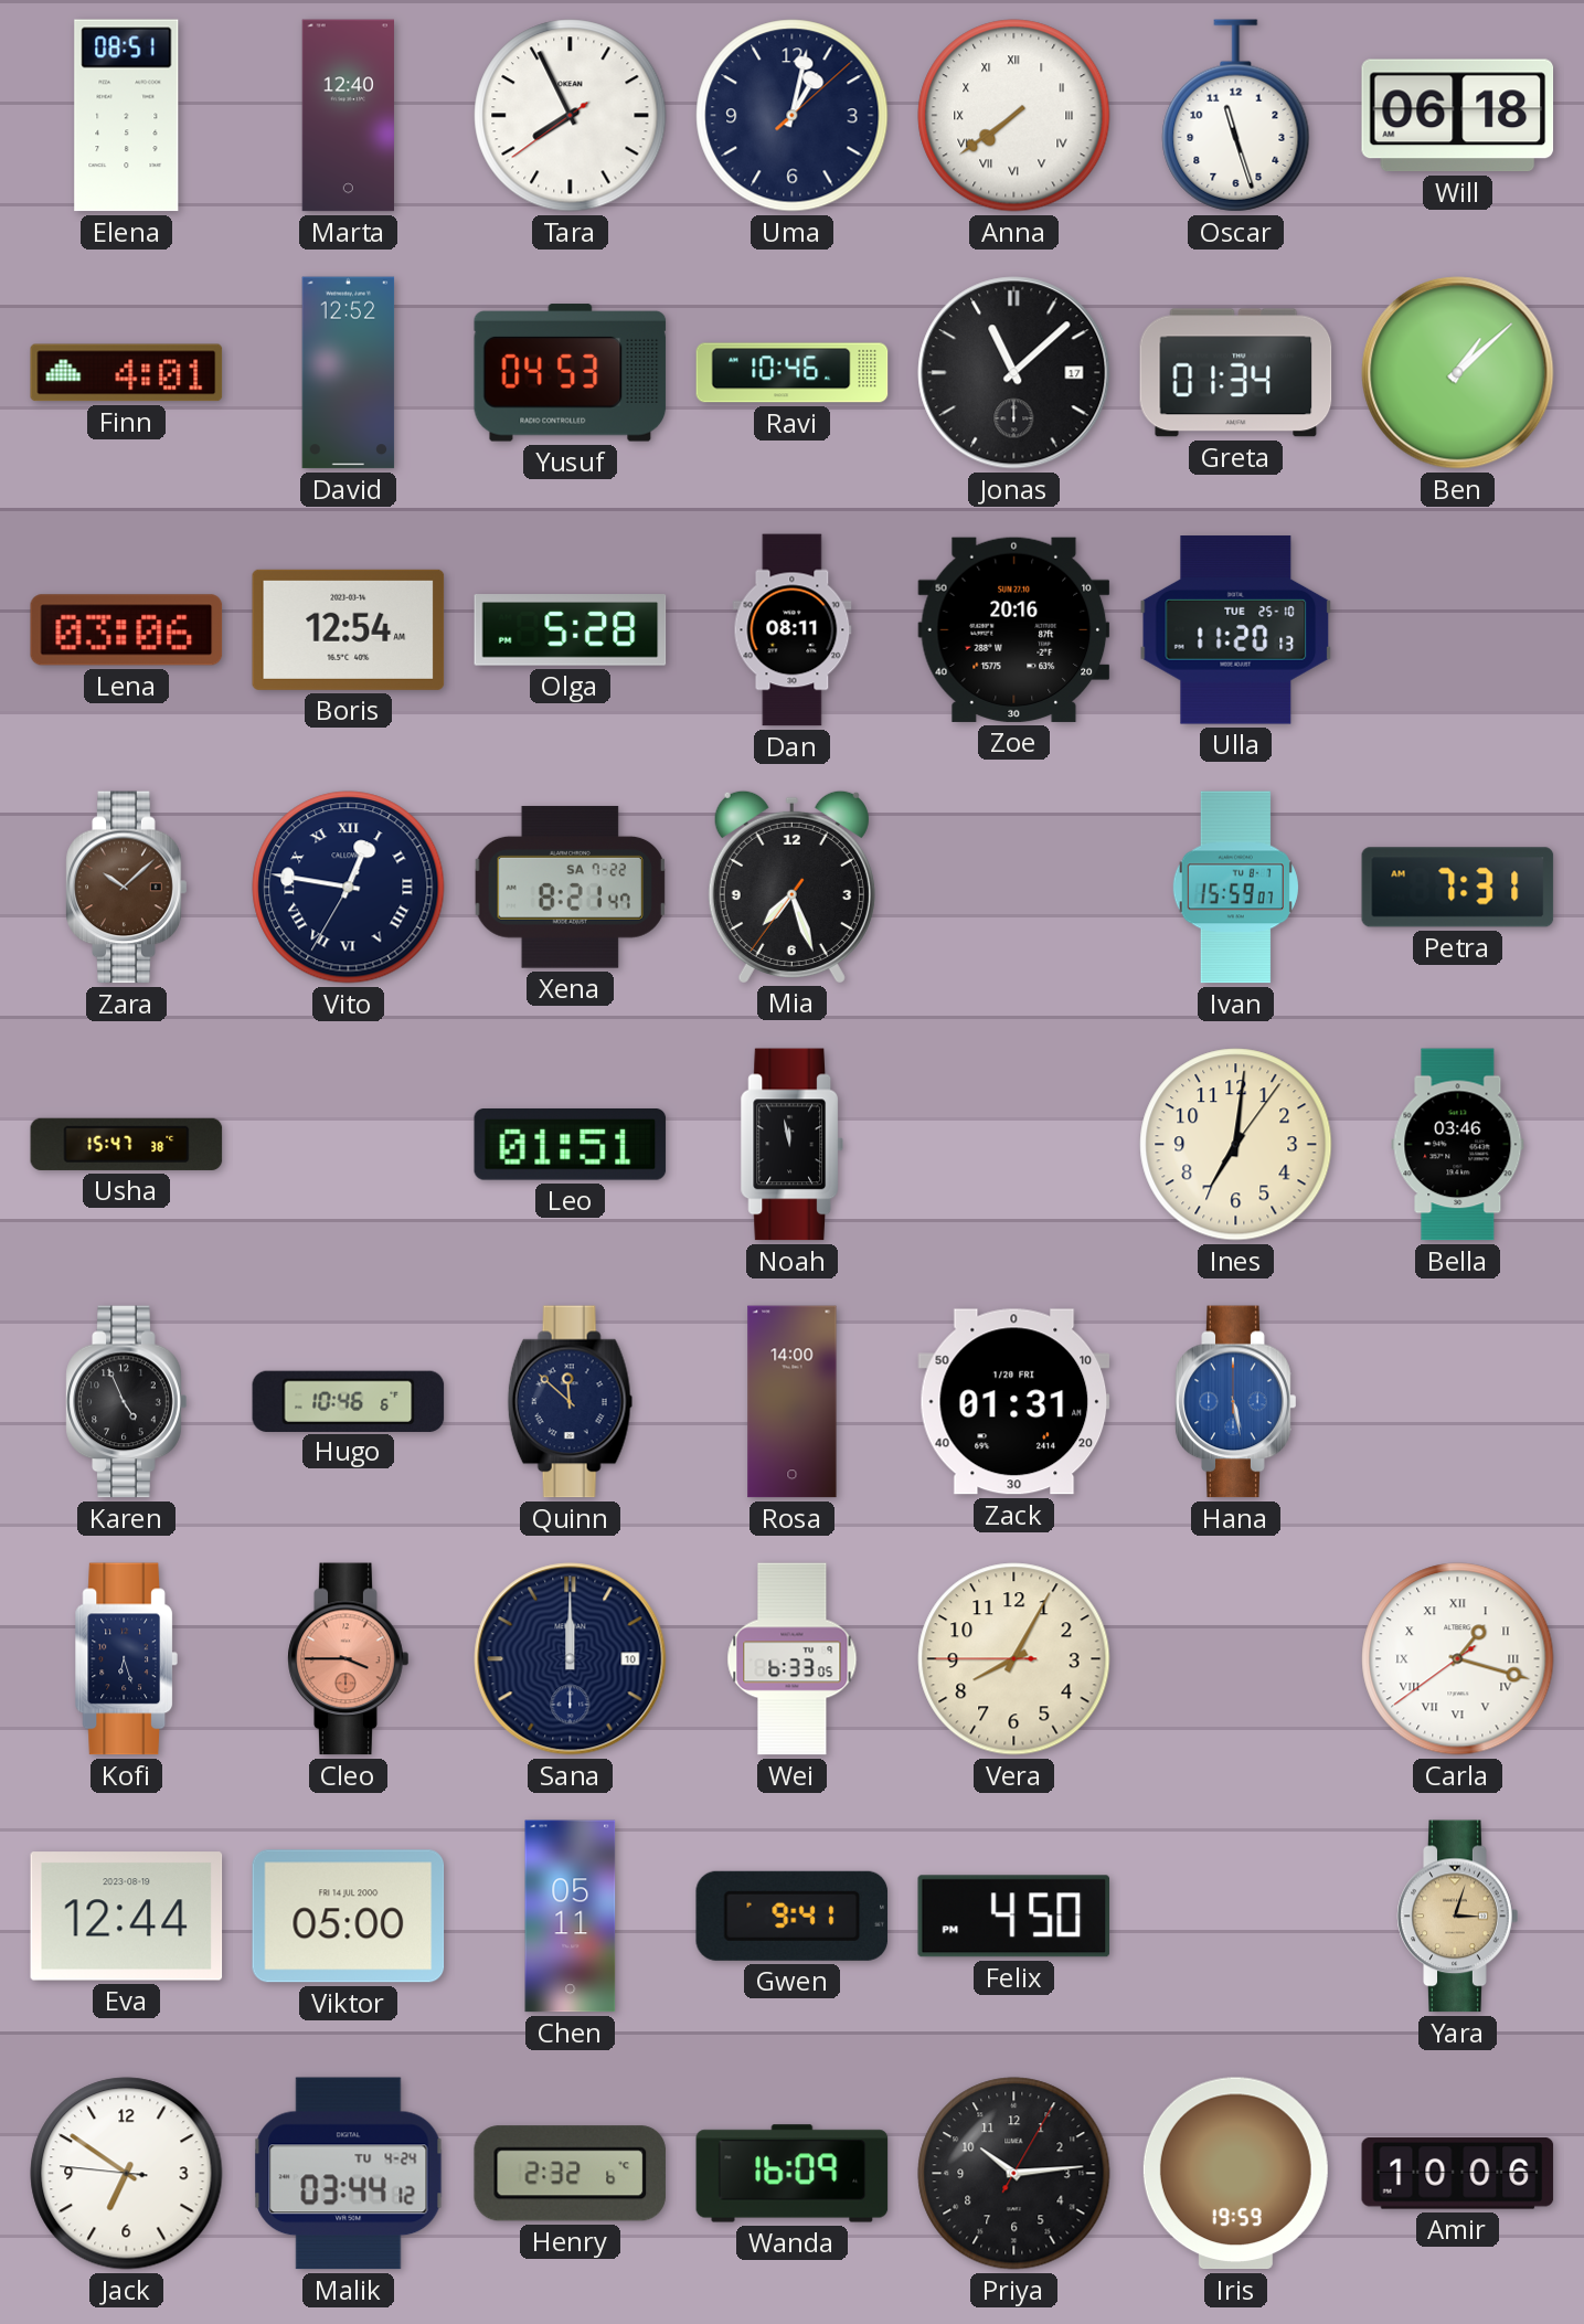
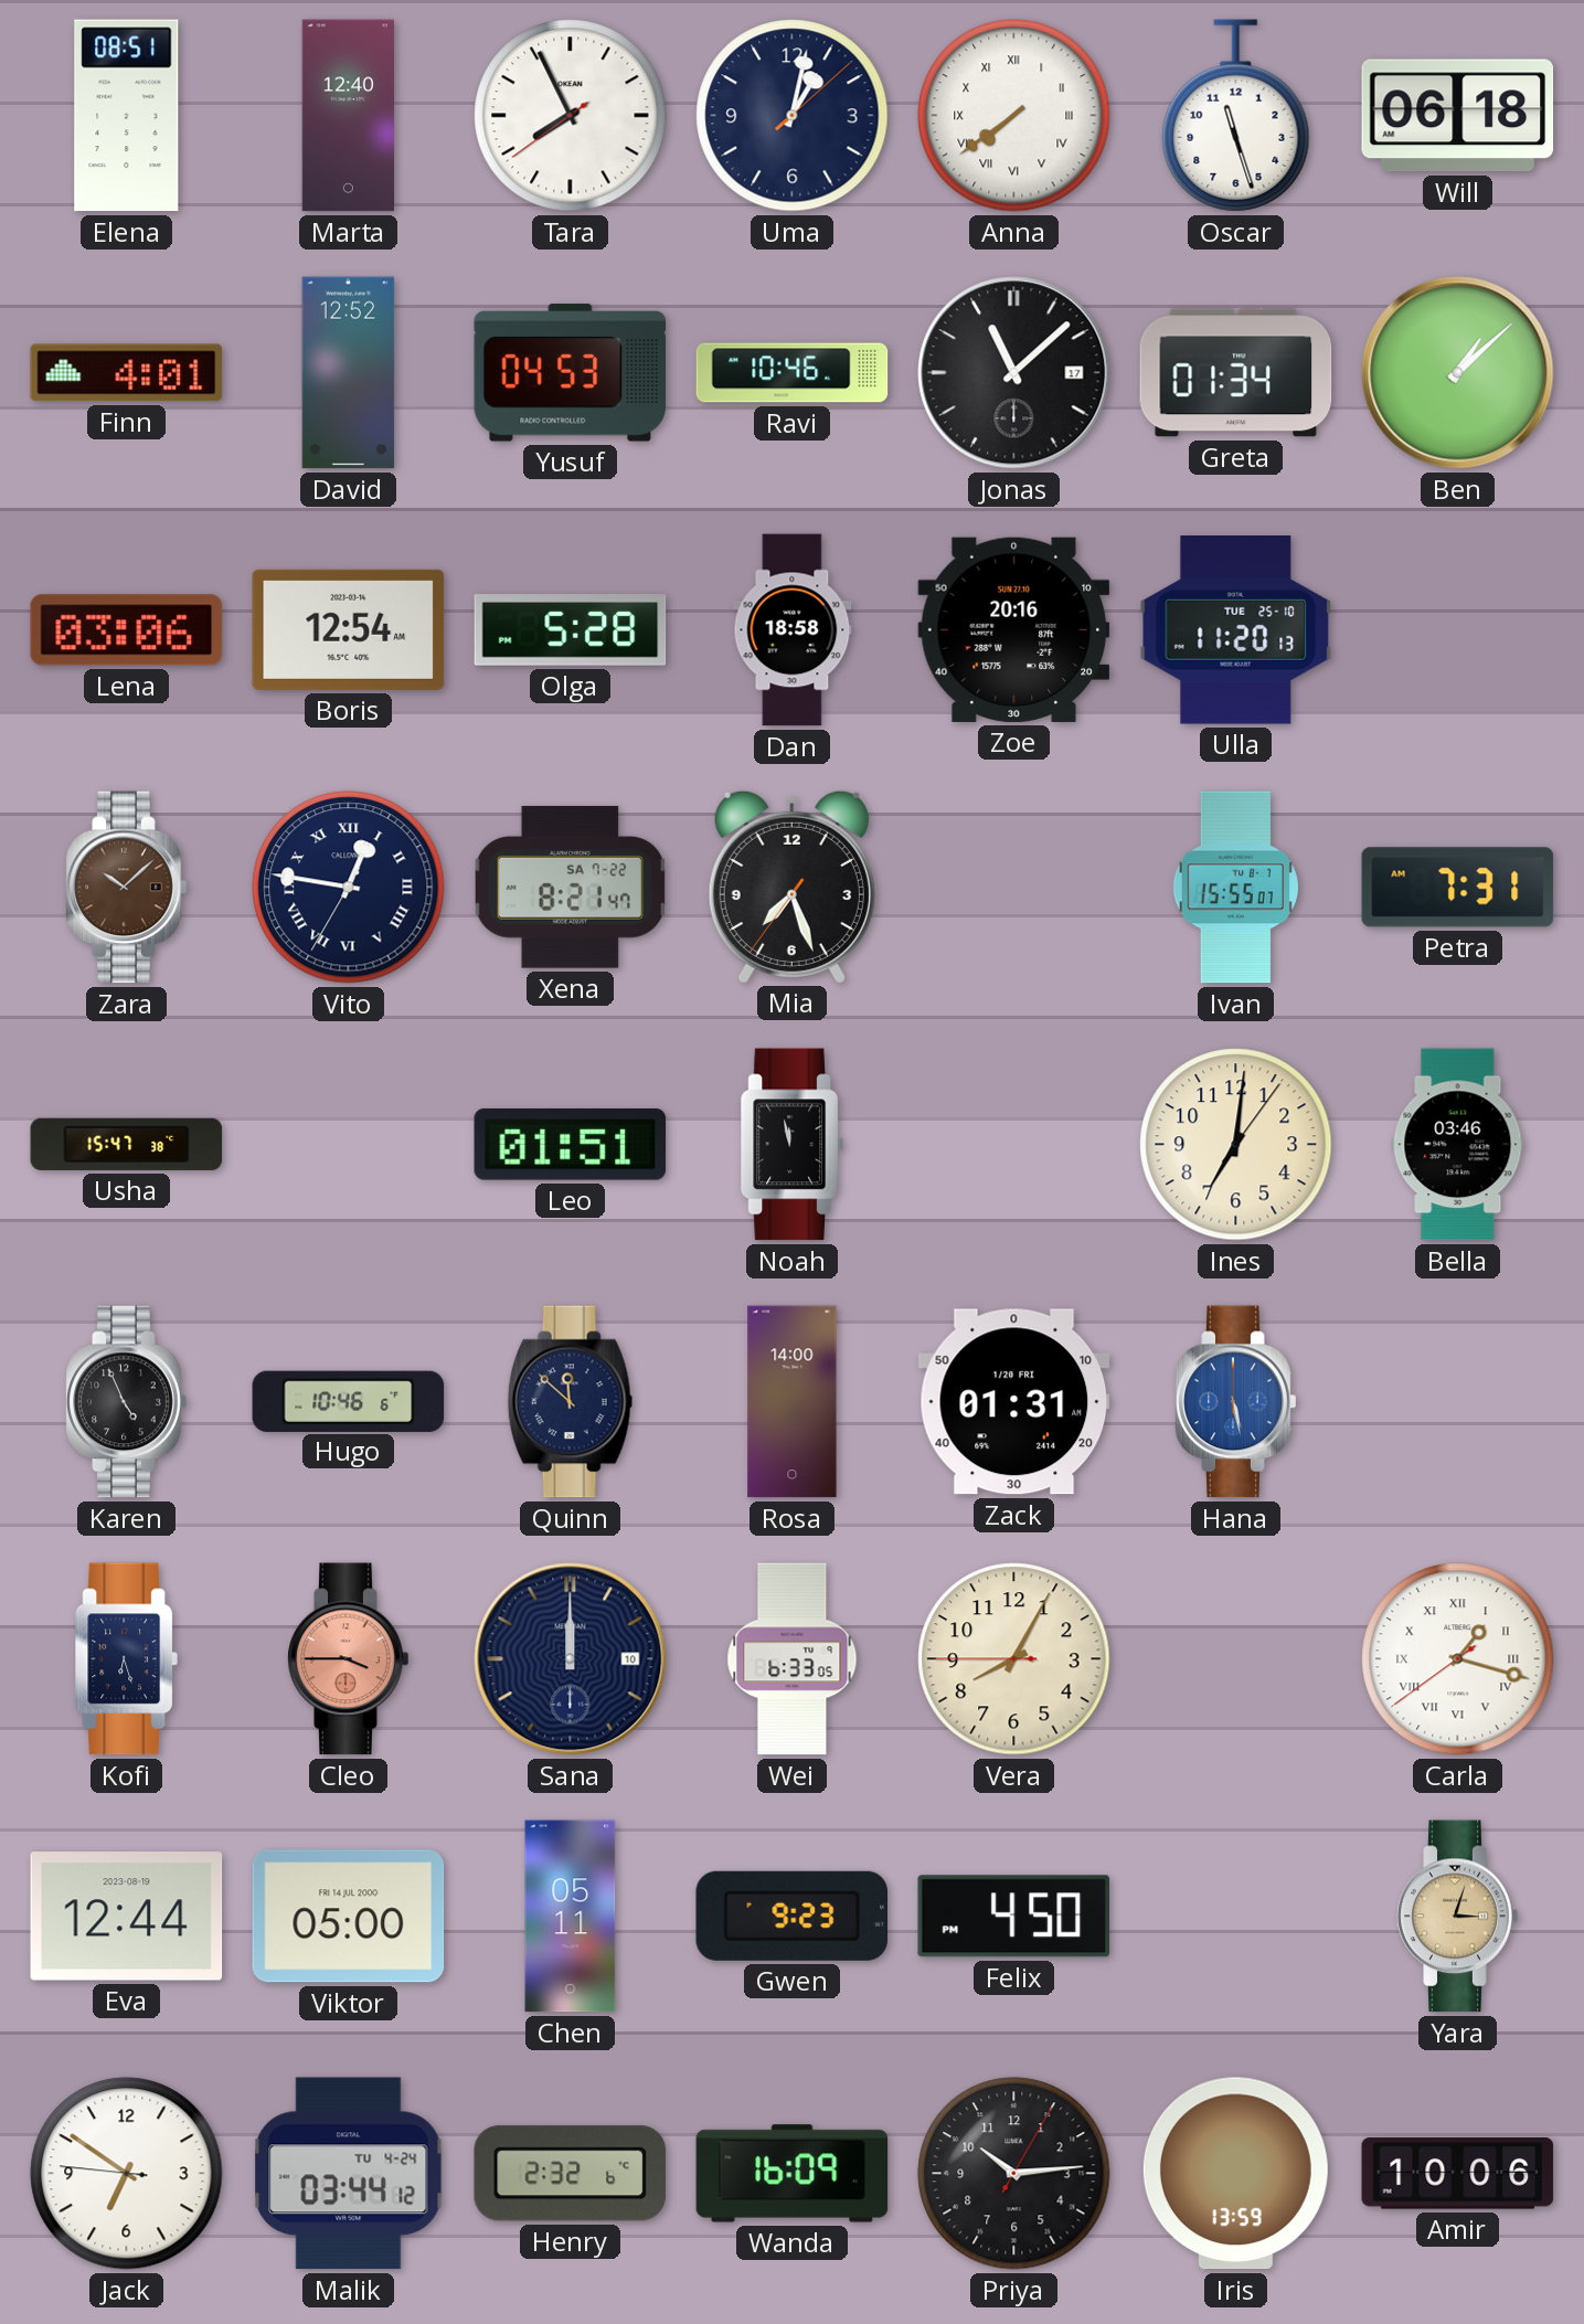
Dan: 08:11 -> 18:58 (793, 630)
Ivan: 15:59 -> 15:55 (1235, 888)
Gwen: 9:41 -> 9:23 (793, 1916)
Iris: 19:59 -> 13:59 (1235, 2174)
